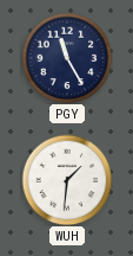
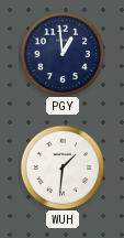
PGY: 11:25 -> 12:59 (63, 54)
